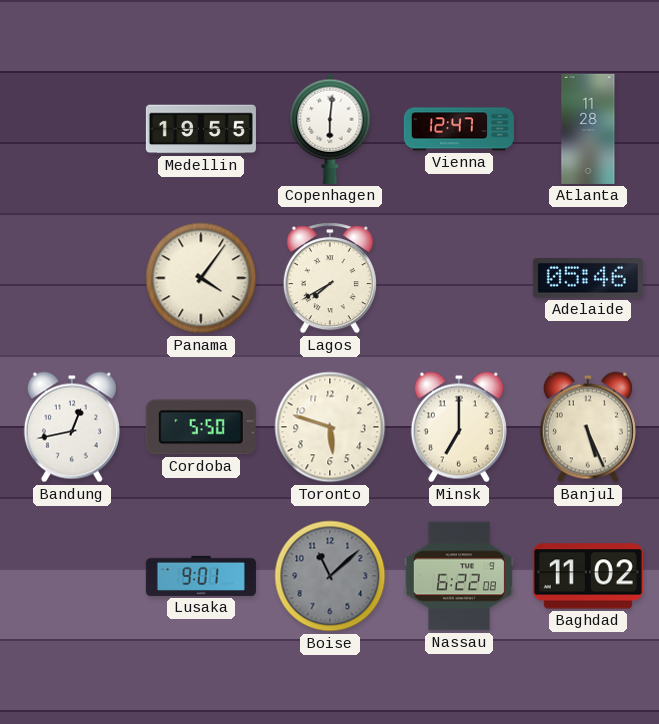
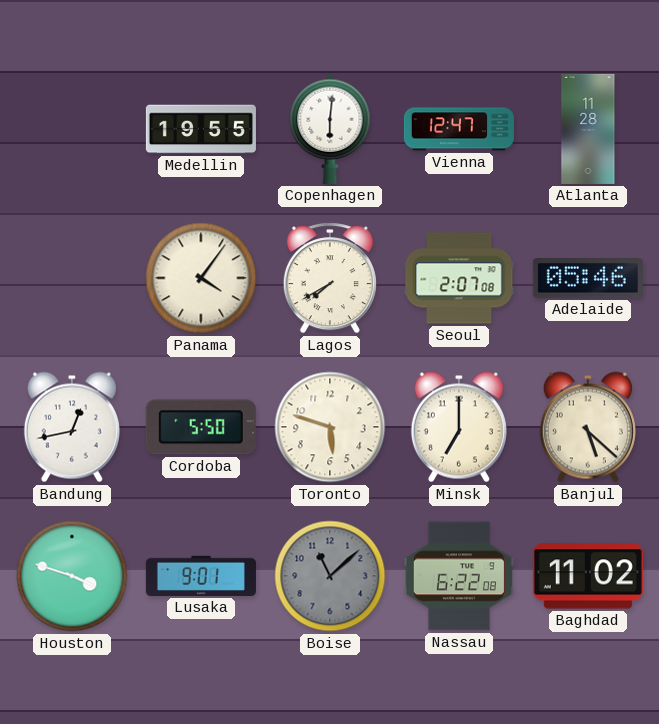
Seoul: none -> 2:07 (459, 278)
Banjul: 5:26 -> 5:22 (588, 427)
Houston: none -> 3:48 (72, 576)
